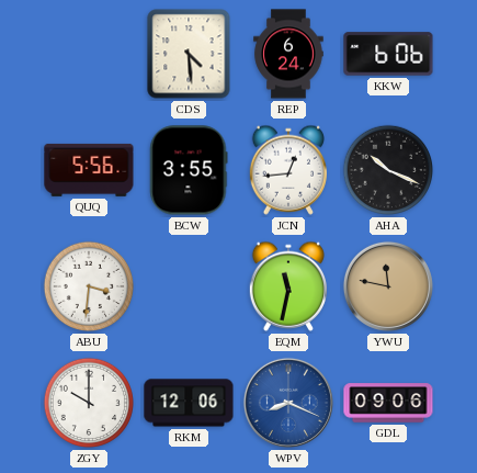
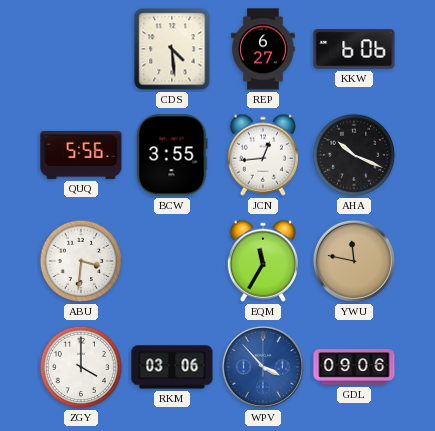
REP: 6:24 -> 6:27 (263, 49)
EQM: 11:32 -> 11:35 (262, 261)
ZGY: 10:00 -> 4:00 (81, 367)
RKM: 12:06 -> 03:06 (172, 367)
WPV: 8:19 -> 3:53 (263, 367)
